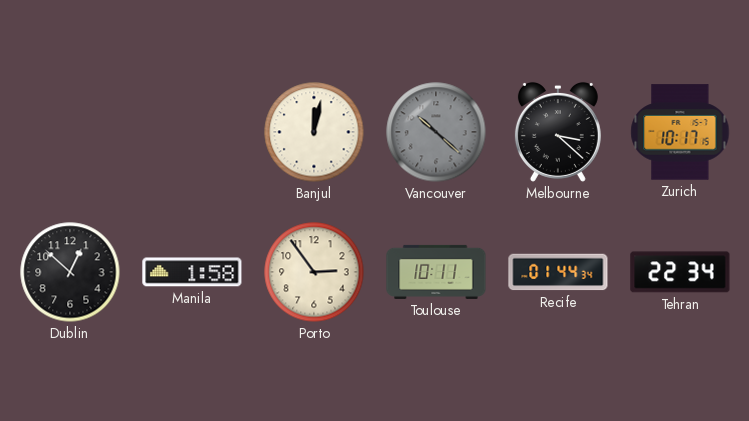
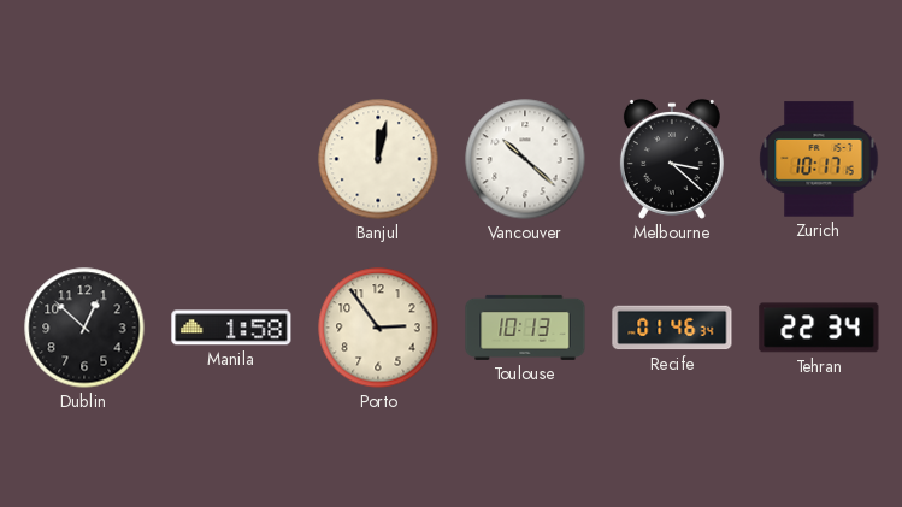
Vancouver dial: grey -> white (525, 159)
Toulouse: 10:11 -> 10:13 (525, 328)
Recife: 01:44 -> 01:46 (672, 328)
